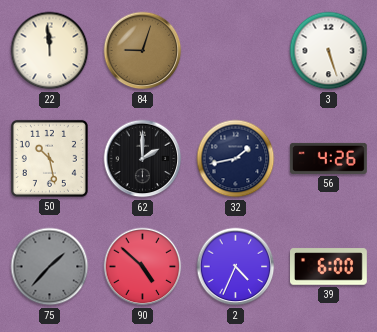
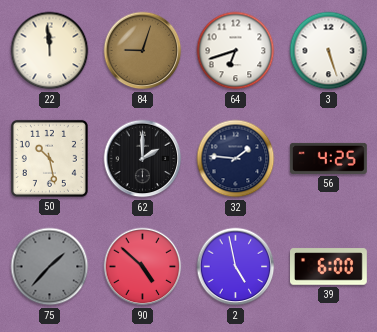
64: none -> 6:42 (236, 51)
32: 1:43 -> 1:46 (236, 159)
56: 4:26 -> 4:25 (328, 158)
2: 4:34 -> 4:58 (236, 267)
